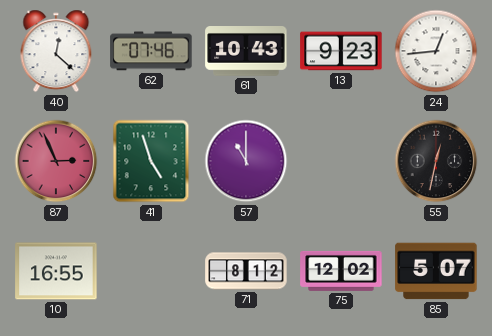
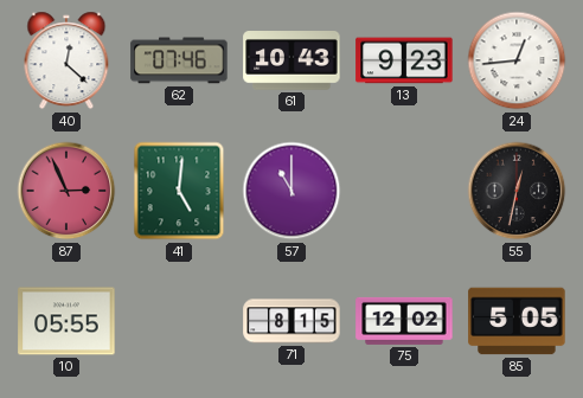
41: 4:57 -> 5:01 (179, 191)
10: 16:55 -> 05:55 (66, 321)
71: 8:12 -> 8:15 (291, 321)
85: 5:07 -> 5:05 (517, 321)
